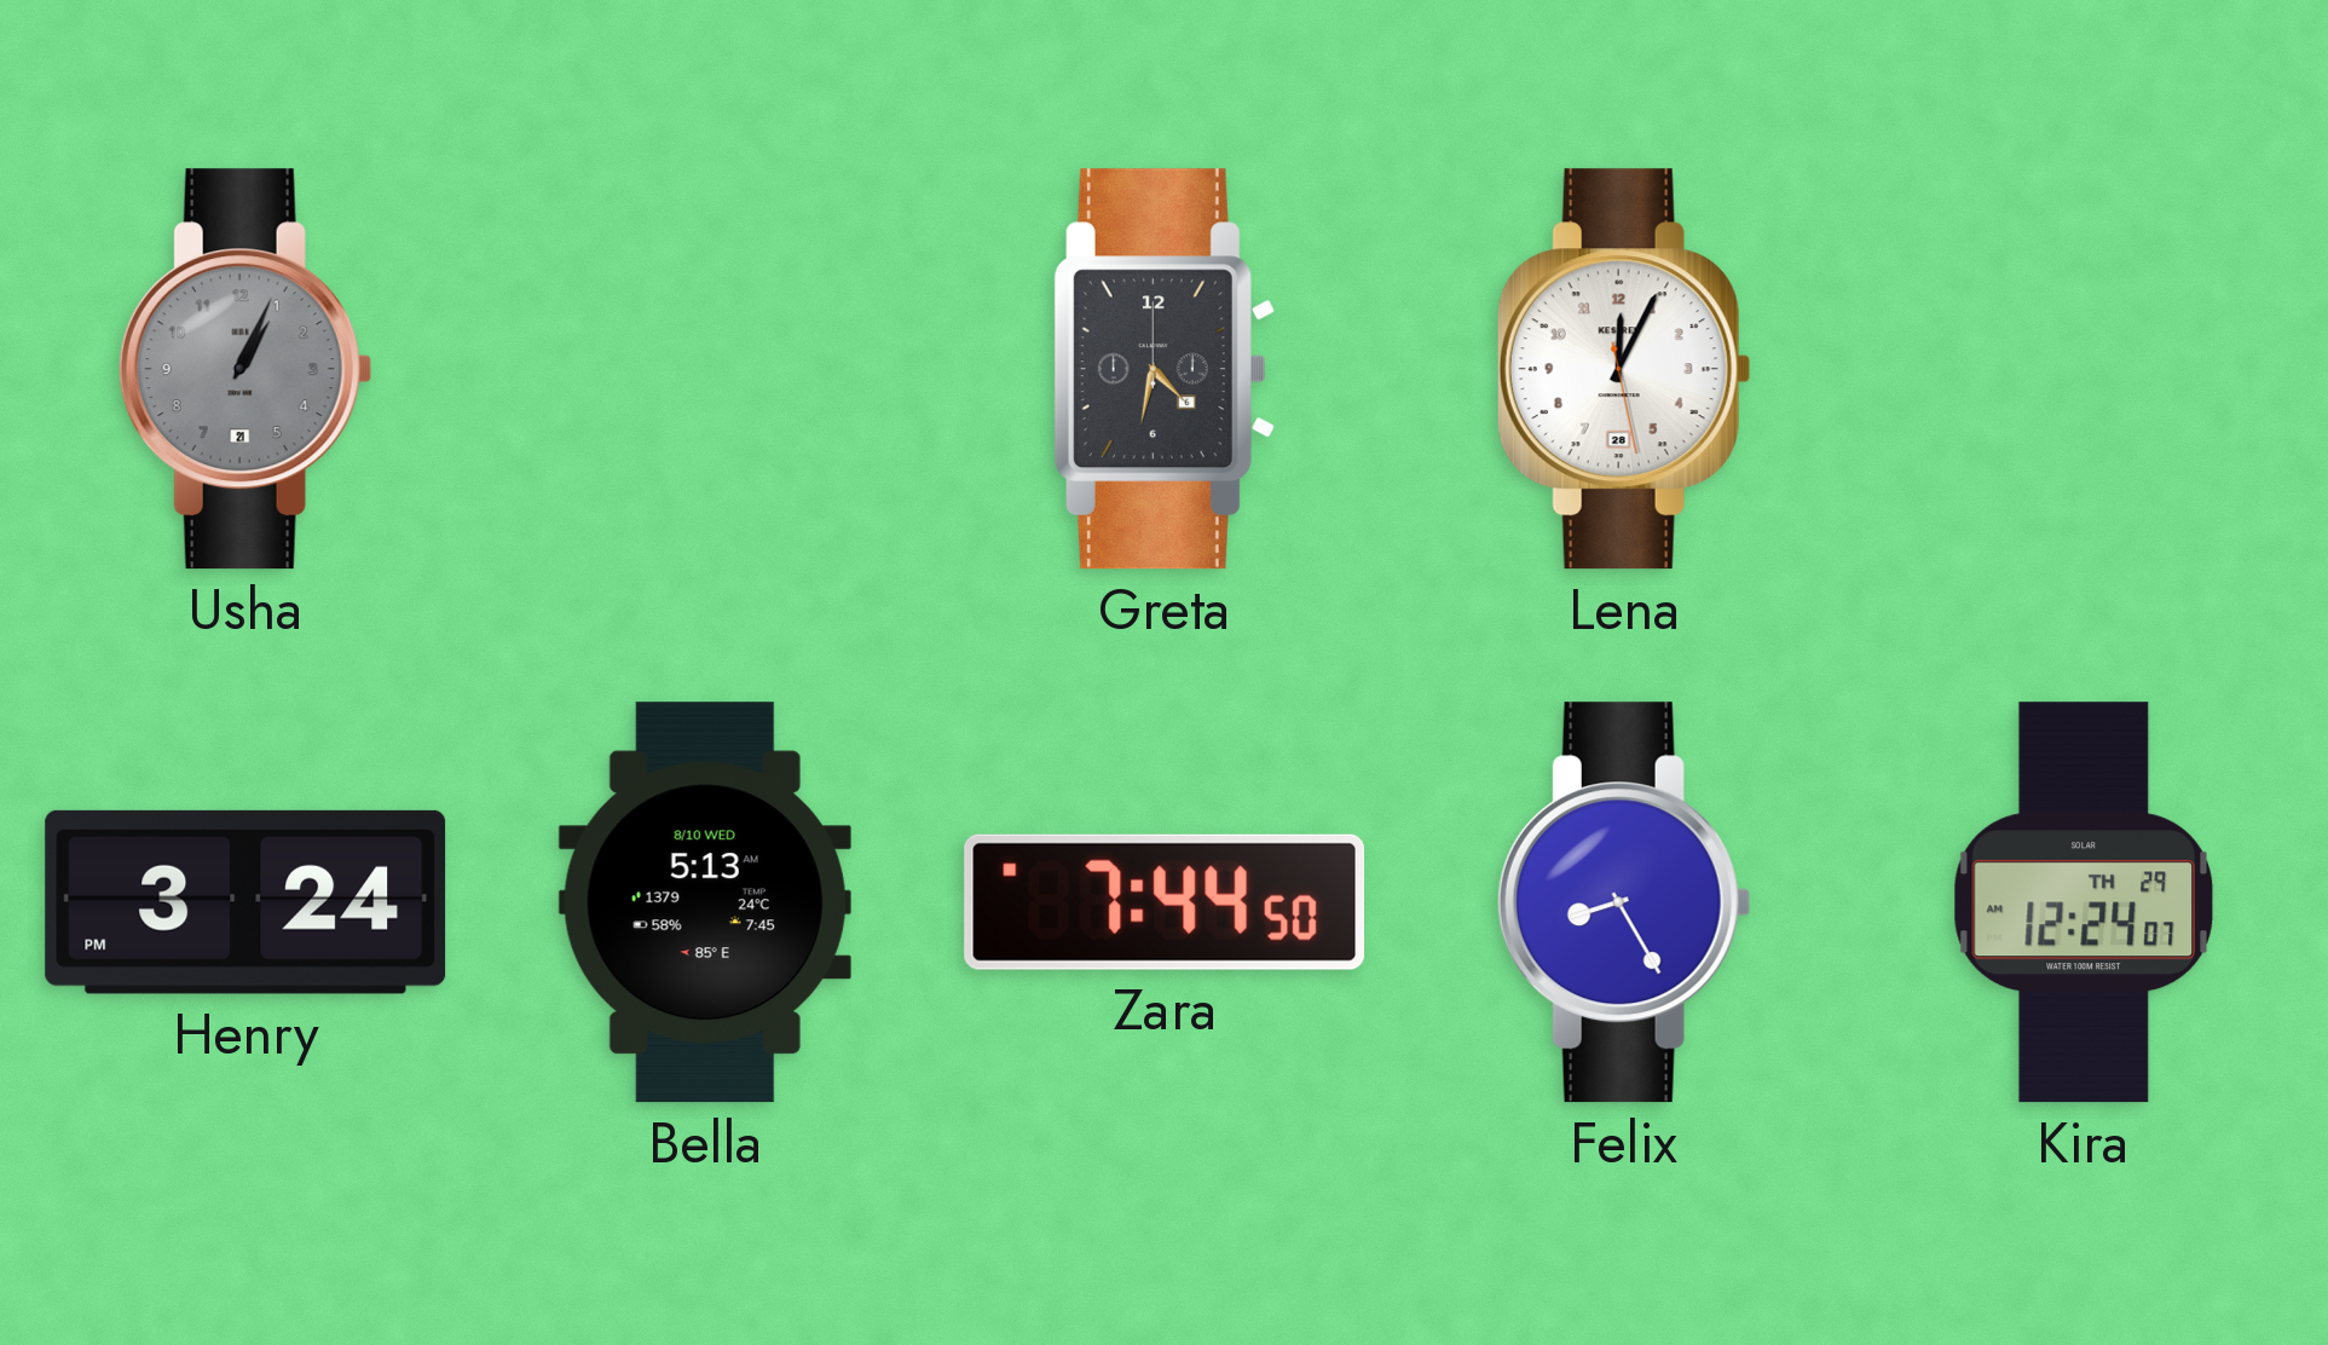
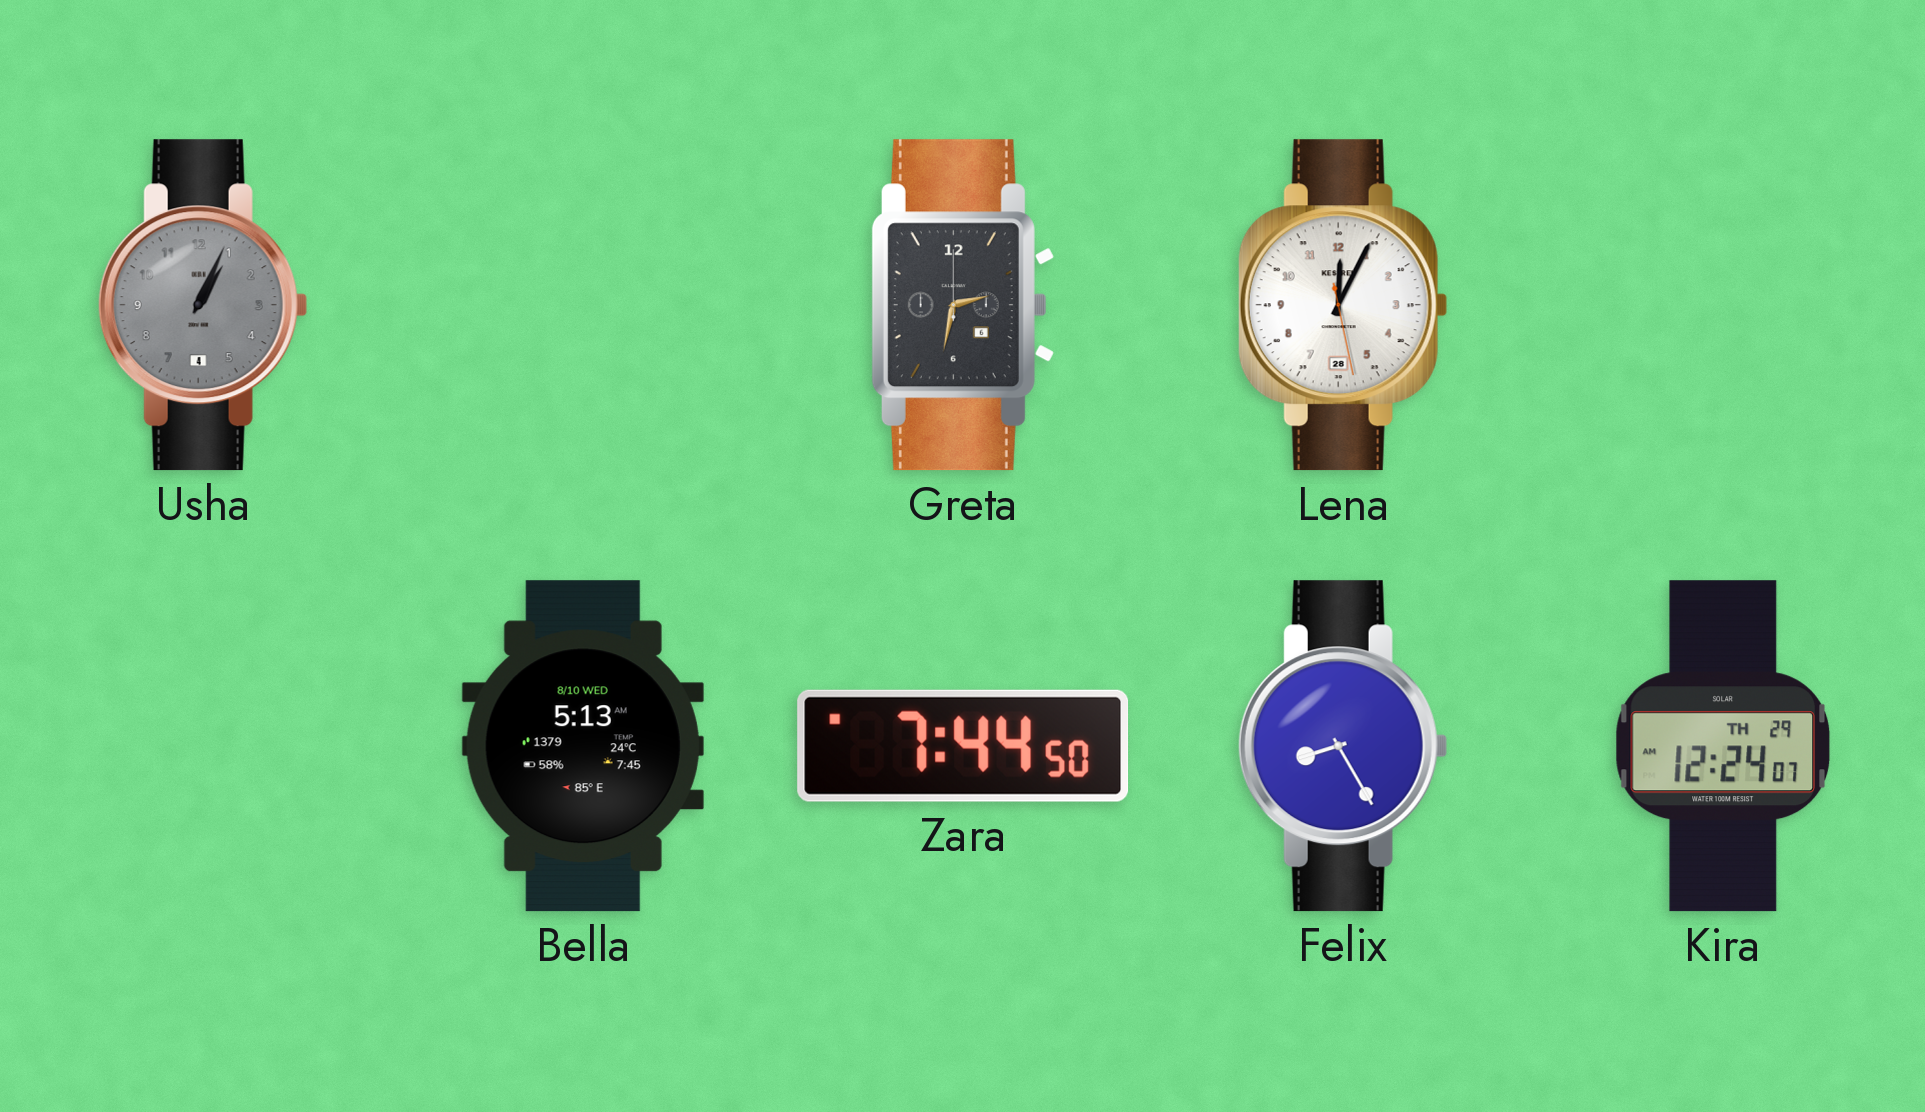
Usha date: 21 -> 4 (203, 305)
Greta: 4:32 -> 2:32 (963, 305)
Henry: 3:24 -> none (245, 902)
